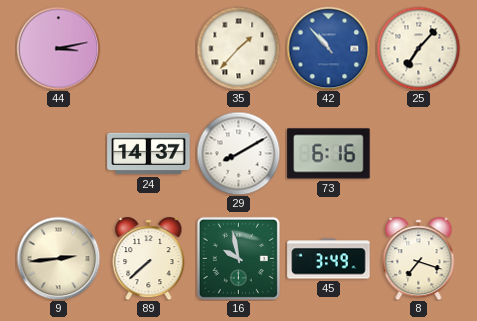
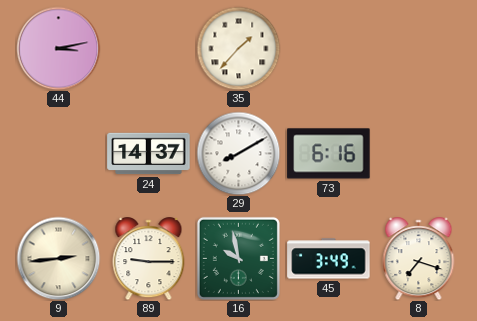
42: 10:53 -> none (328, 48)
25: 7:07 -> none (418, 48)
89: 7:38 -> 9:15 (149, 259)
